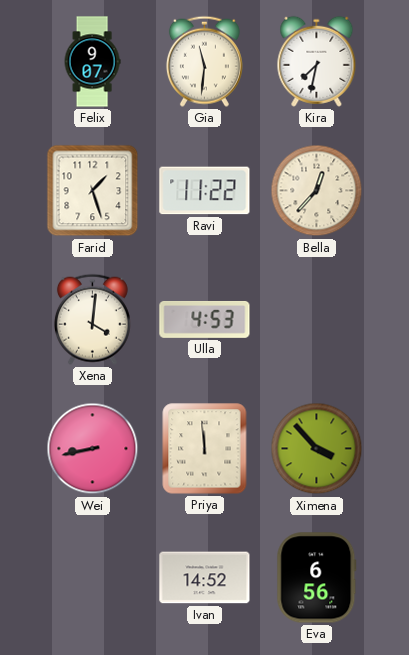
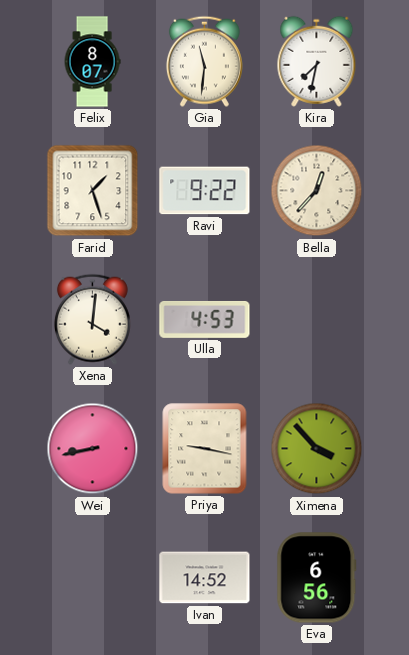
Felix: 9:07 -> 8:07 (92, 62)
Ravi: 11:22 -> 9:22 (205, 191)
Priya: 11:59 -> 9:17 (205, 449)
